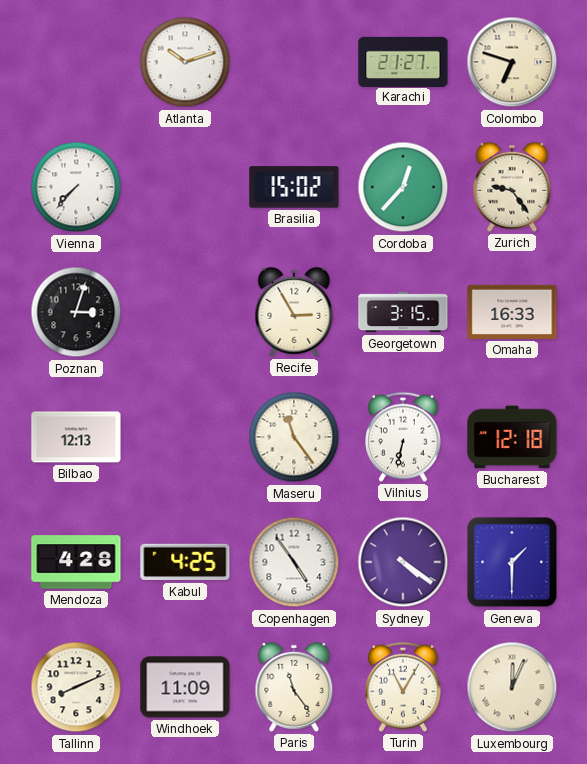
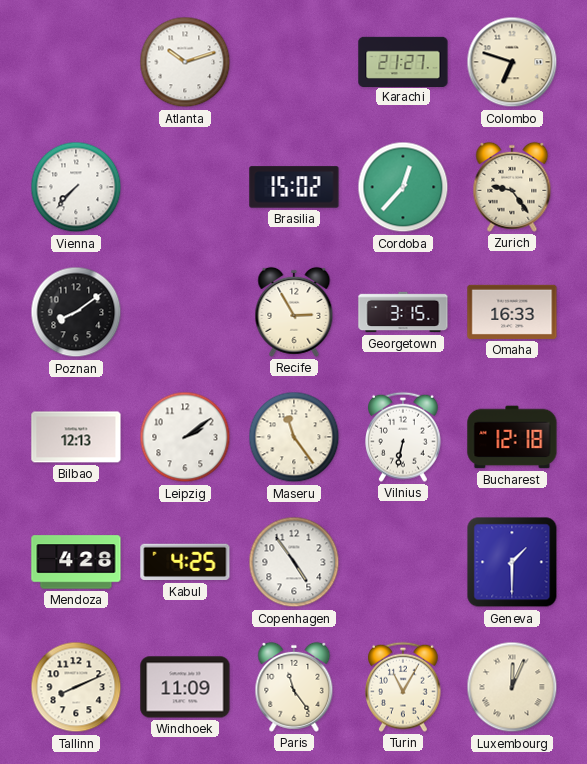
Poznan: 3:03 -> 8:09 (76, 312)
Leipzig: none -> 2:09 (185, 437)
Sydney: 4:21 -> none (403, 562)
